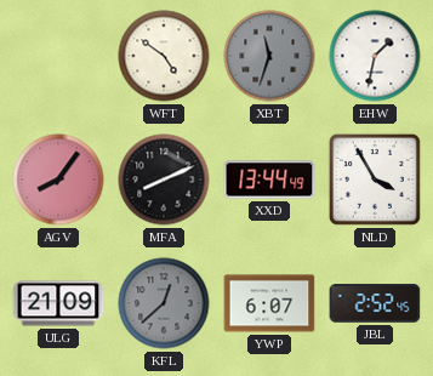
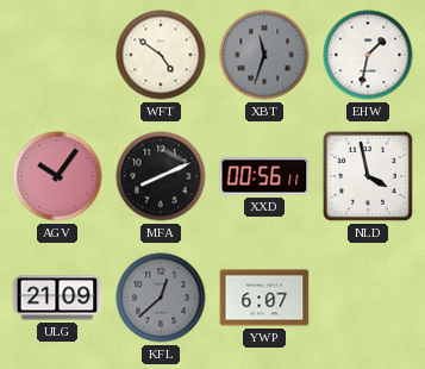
AGV: 8:06 -> 10:06 (57, 176)
XXD: 13:44 -> 00:56 (264, 176)
NLD: 3:55 -> 3:58 (368, 176)
JBL: 2:52 -> none (375, 303)
